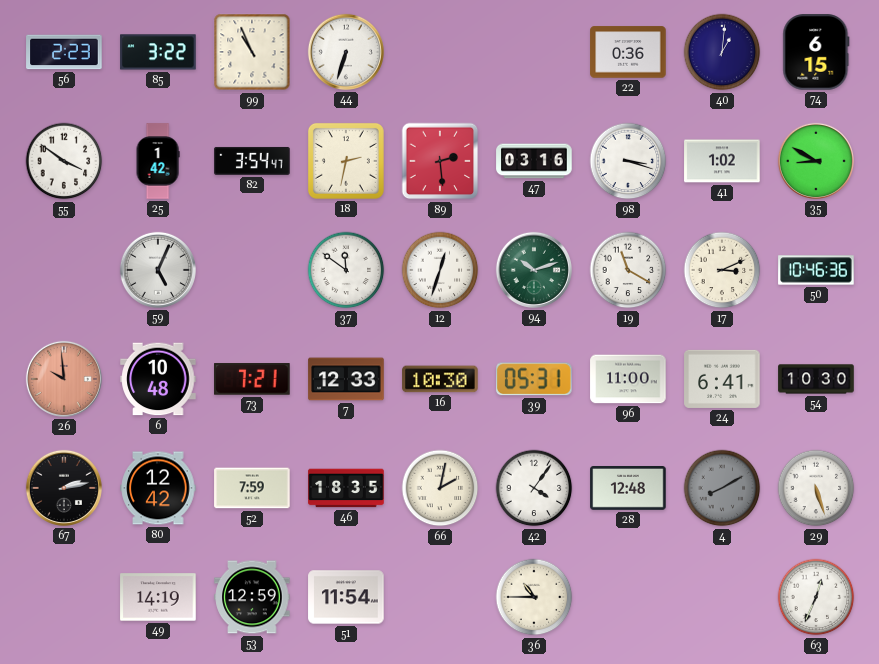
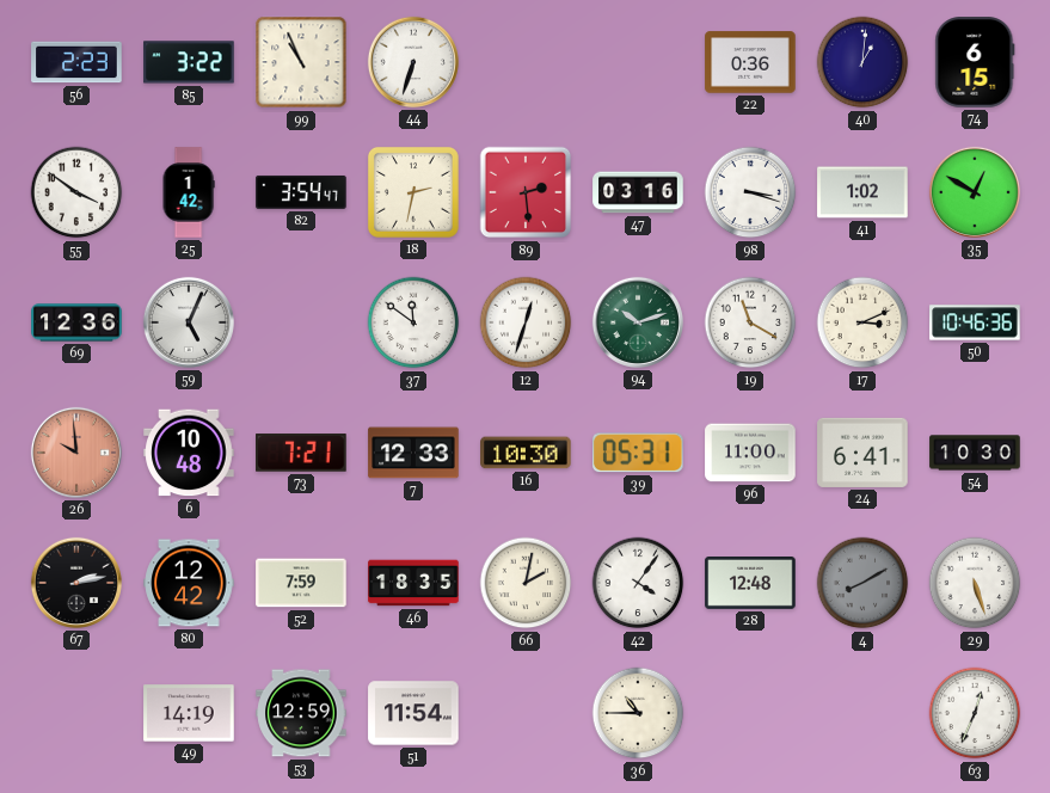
35: 8:50 -> 12:50 (975, 192)
69: none -> 12:36 (76, 322)
